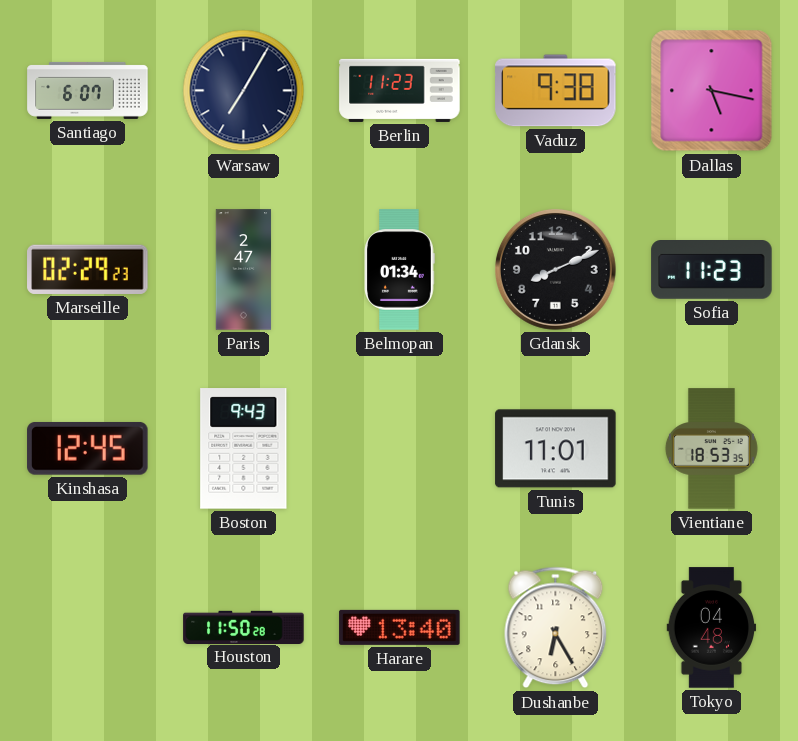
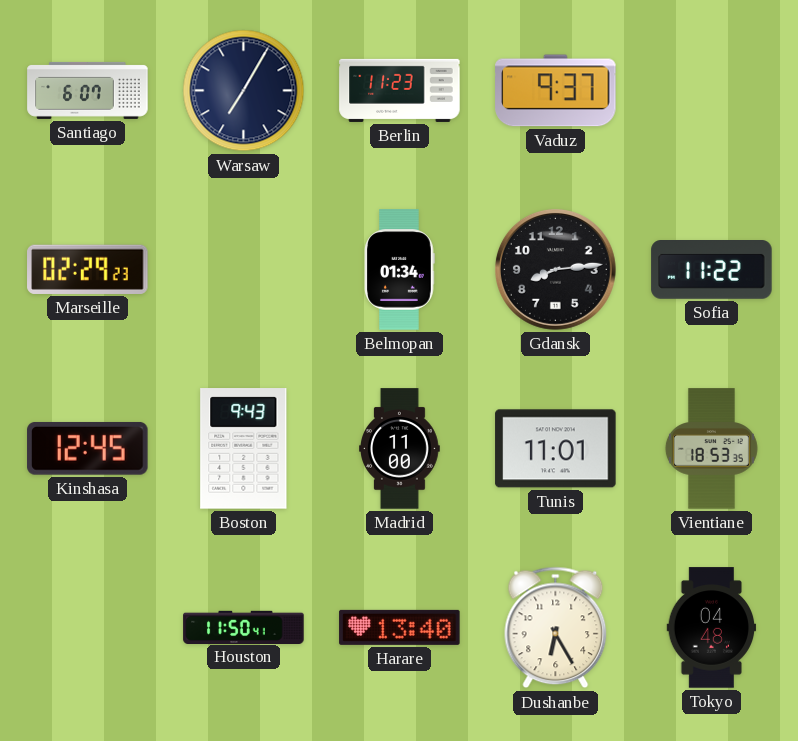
Vaduz: 9:38 -> 9:37 (556, 91)
Dallas: 5:17 -> none (712, 91)
Paris: 2:47 -> none (244, 270)
Gdansk: 8:11 -> 8:14 (555, 269)
Sofia: 11:23 -> 11:22 (712, 270)
Madrid: none -> 11:00 (400, 449)
Houston: 11:50:28 -> 11:50:41 (244, 627)
